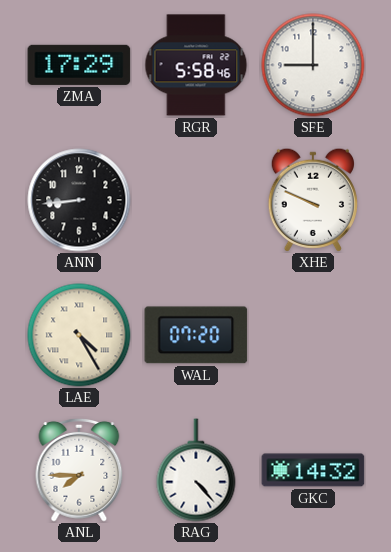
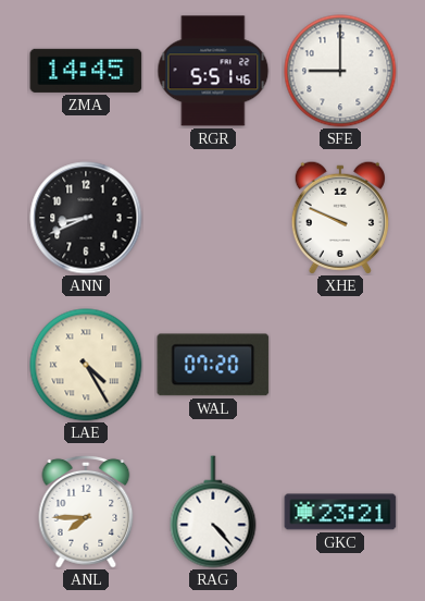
ZMA: 17:29 -> 14:45 (86, 71)
RGR: 5:58 -> 5:51 (213, 71)
ANN: 8:44 -> 8:41 (86, 218)
GKC: 14:32 -> 23:21 (340, 512)
